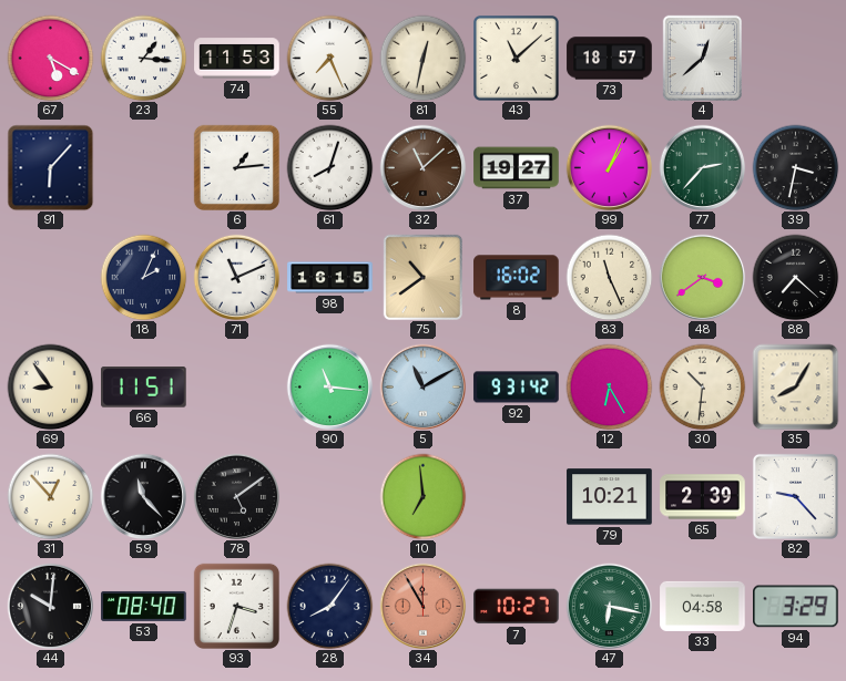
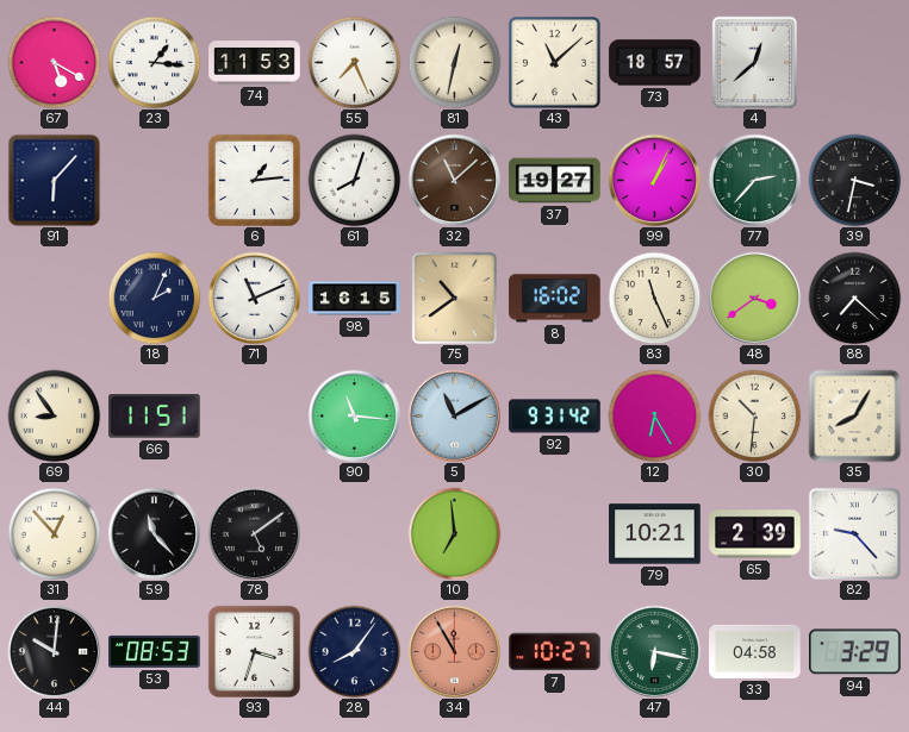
53: 08:40 -> 08:53 (155, 651)
